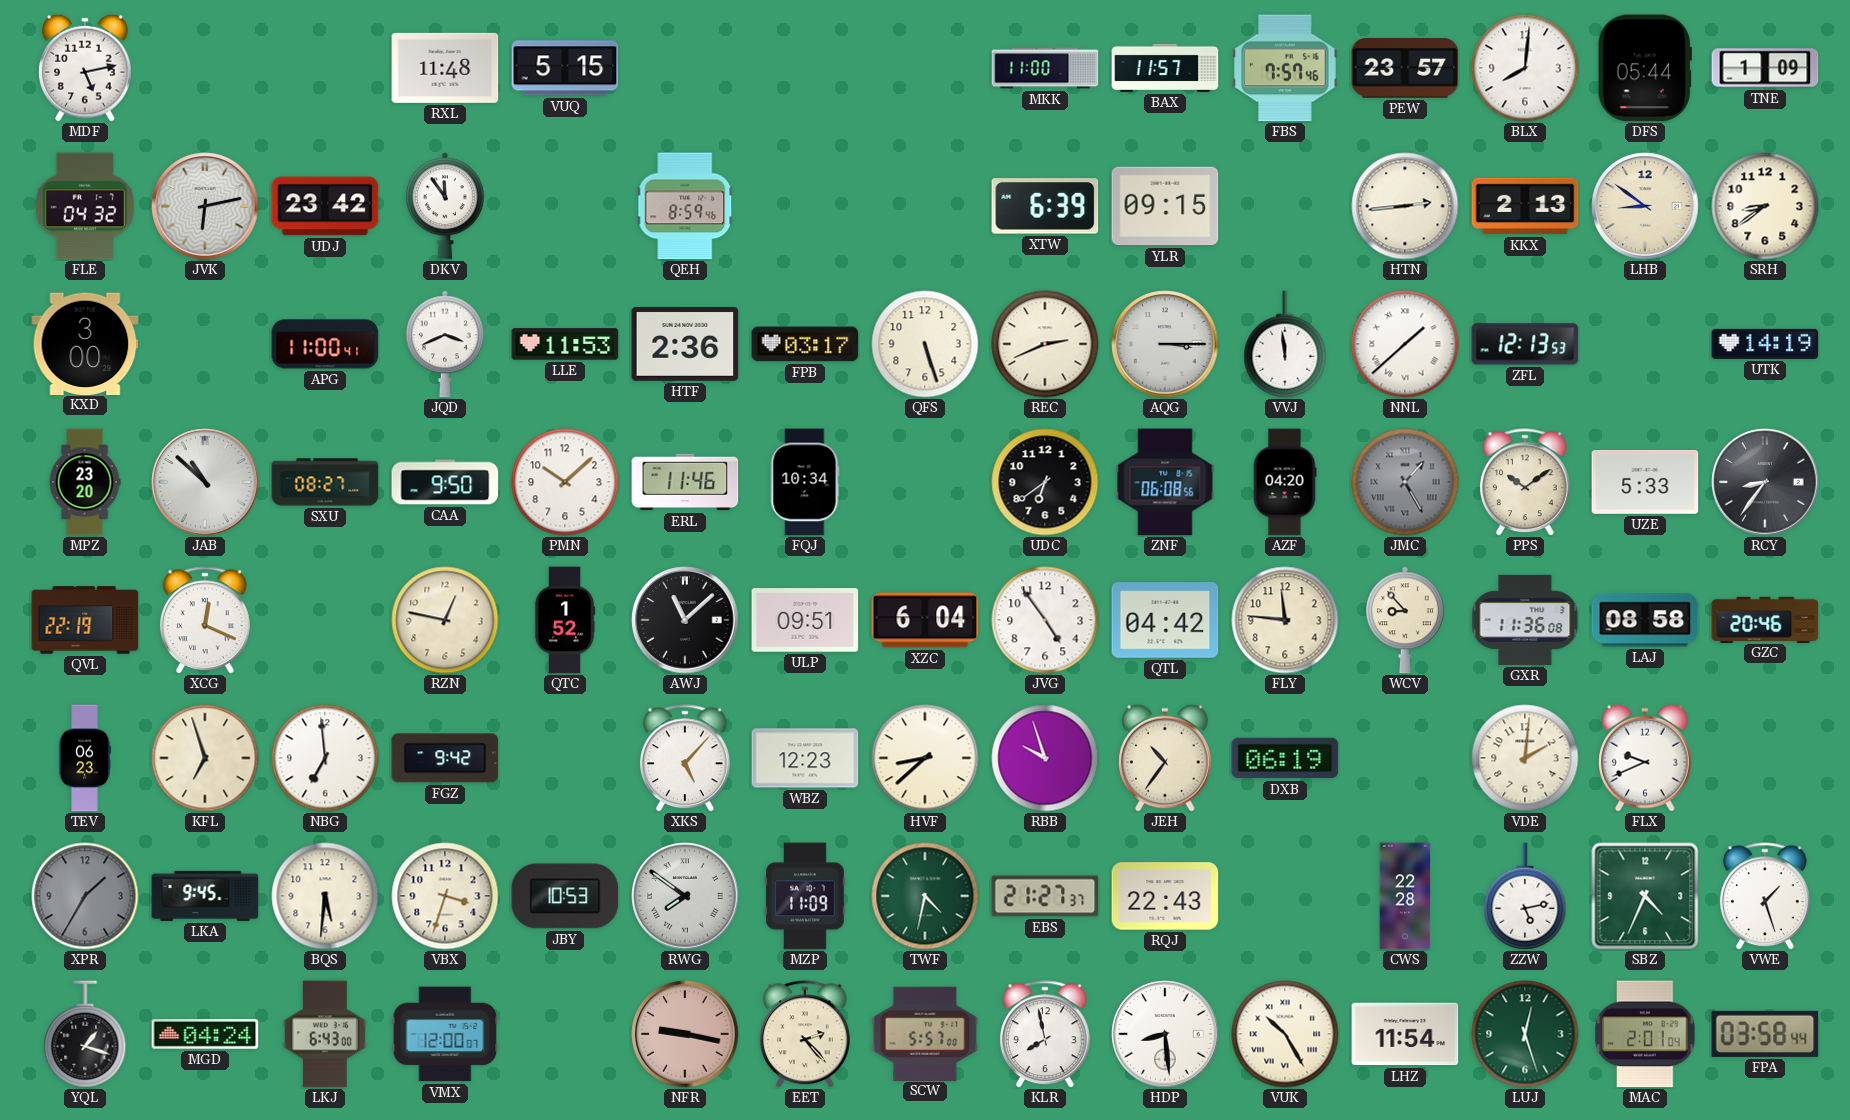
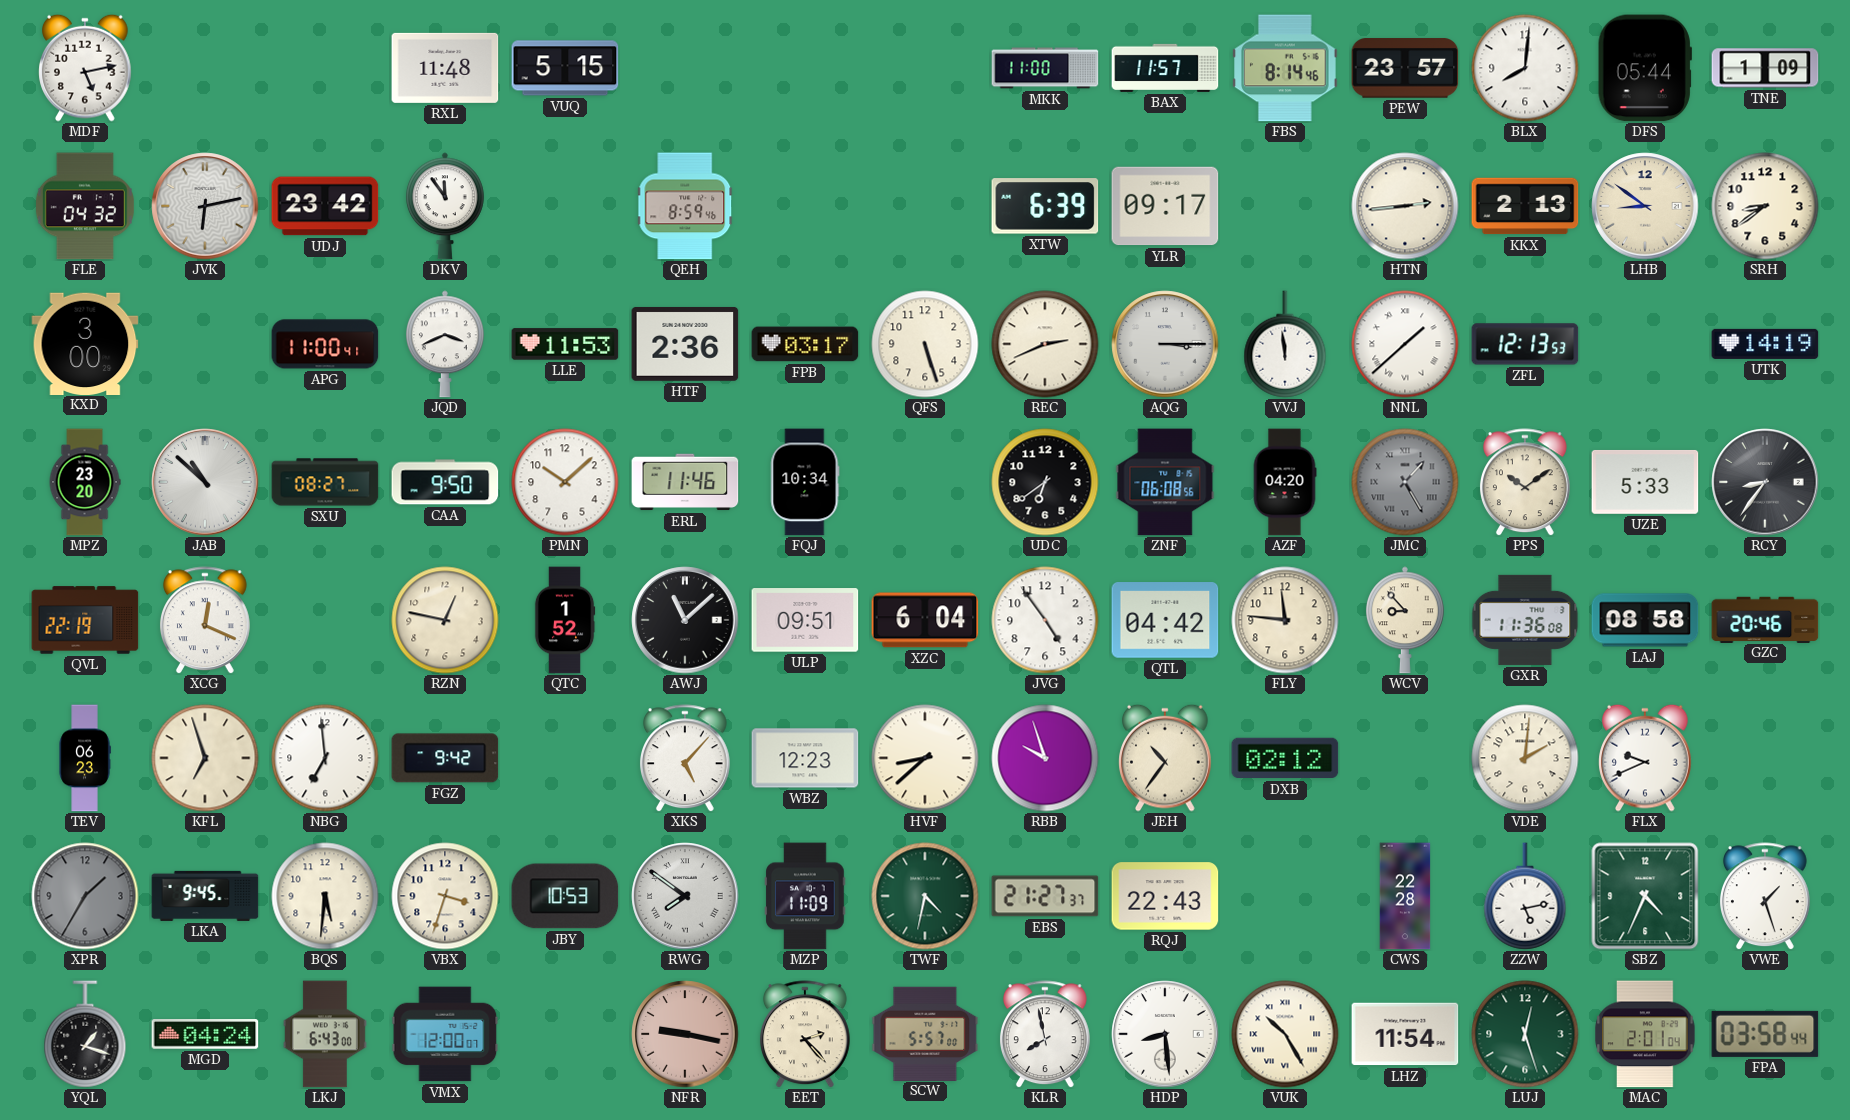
FBS: 7:57 -> 8:14 (1285, 68)
YLR: 09:15 -> 09:17 (1165, 206)
DXB: 06:19 -> 02:12 (1285, 758)
